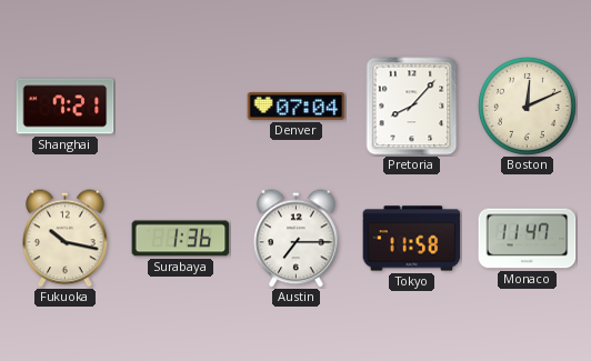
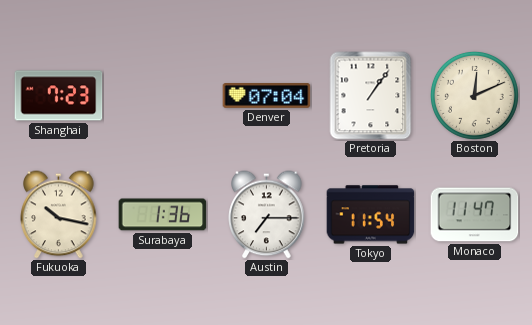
Shanghai: 7:21 -> 7:23 (59, 96)
Pretoria: 8:07 -> 1:06 (371, 96)
Tokyo: 11:58 -> 11:54 (371, 215)
